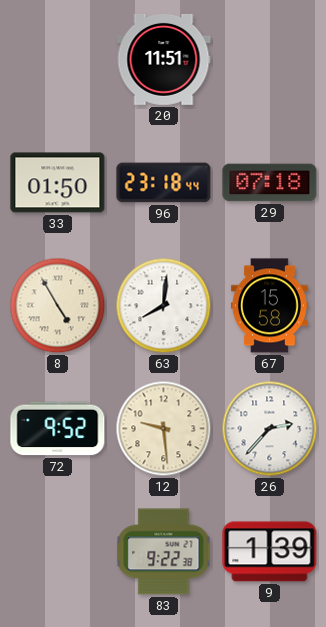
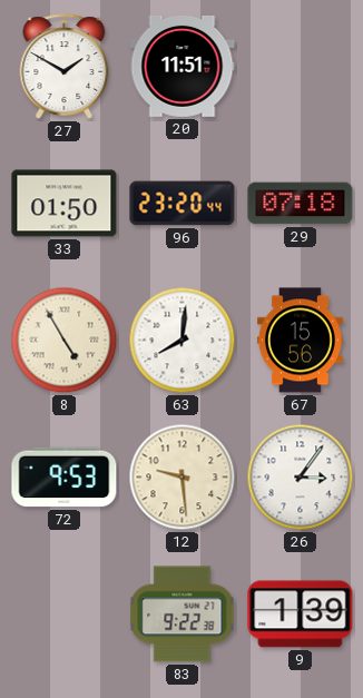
27: none -> 1:50 (65, 67)
96: 23:18 -> 23:20 (183, 204)
67: 15:58 -> 15:56 (300, 341)
72: 9:52 -> 9:53 (65, 478)
26: 2:37 -> 3:06 (301, 478)
